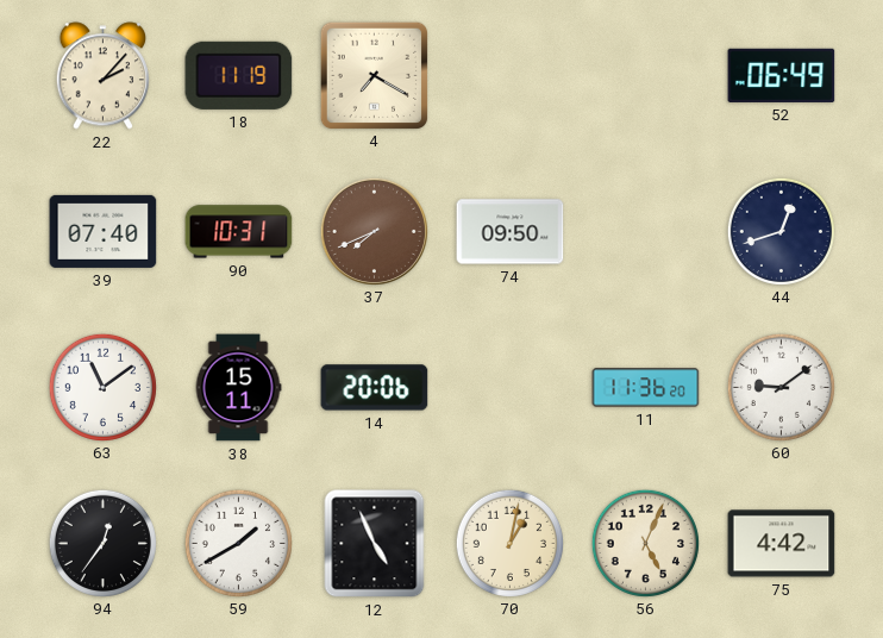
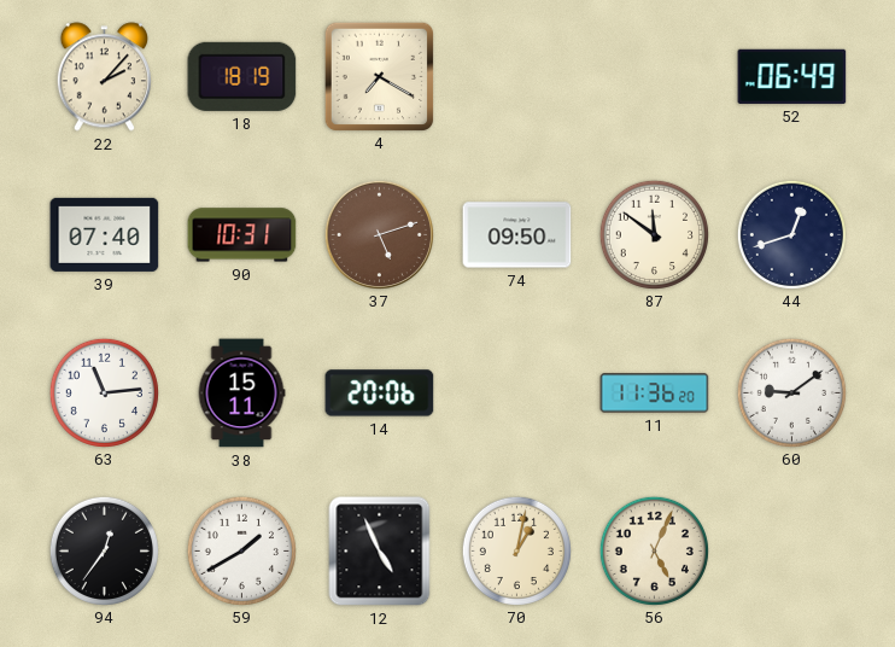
18: 11:19 -> 18:19 (242, 76)
37: 7:41 -> 5:12 (379, 234)
87: none -> 11:51 (654, 234)
63: 11:09 -> 11:14 (104, 392)
75: 4:42 -> none (782, 544)
